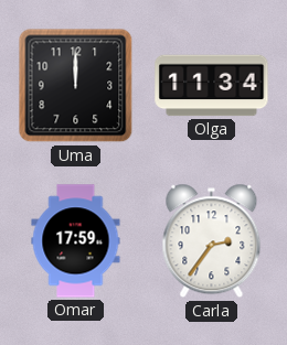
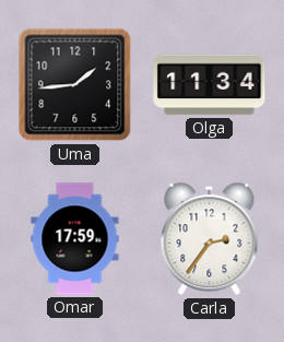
Uma: 12:00 -> 1:44 (75, 85)
